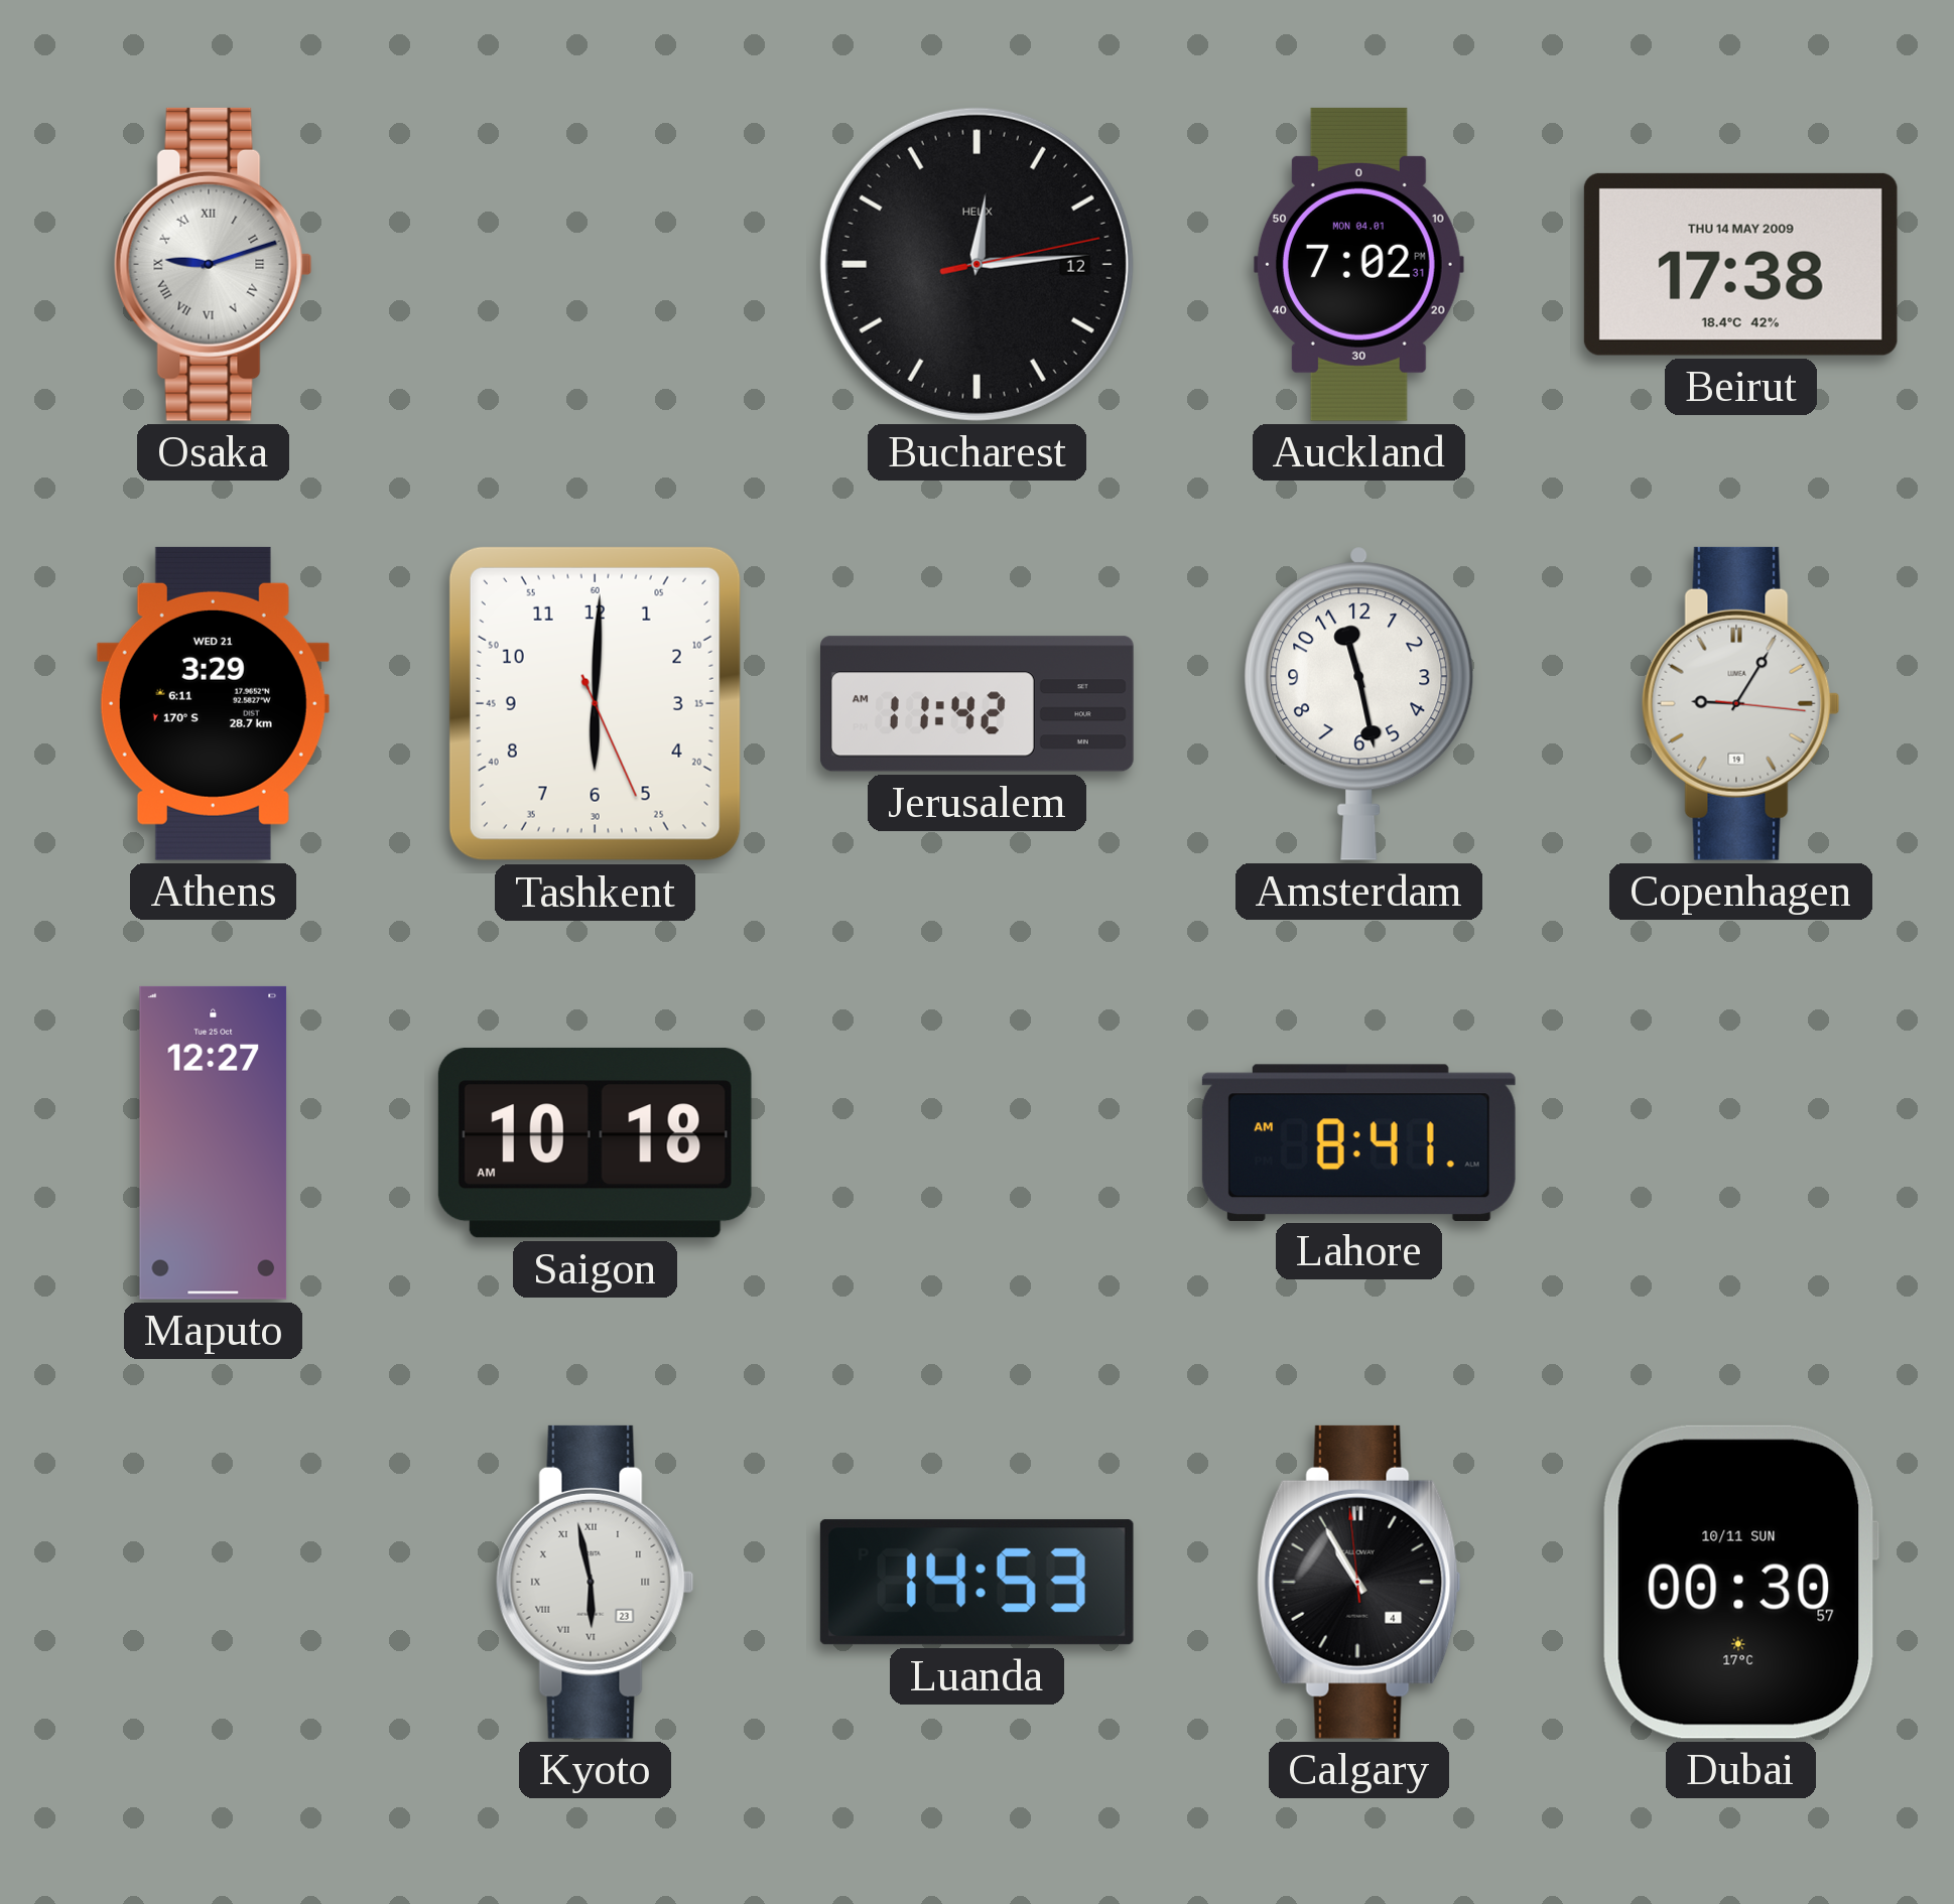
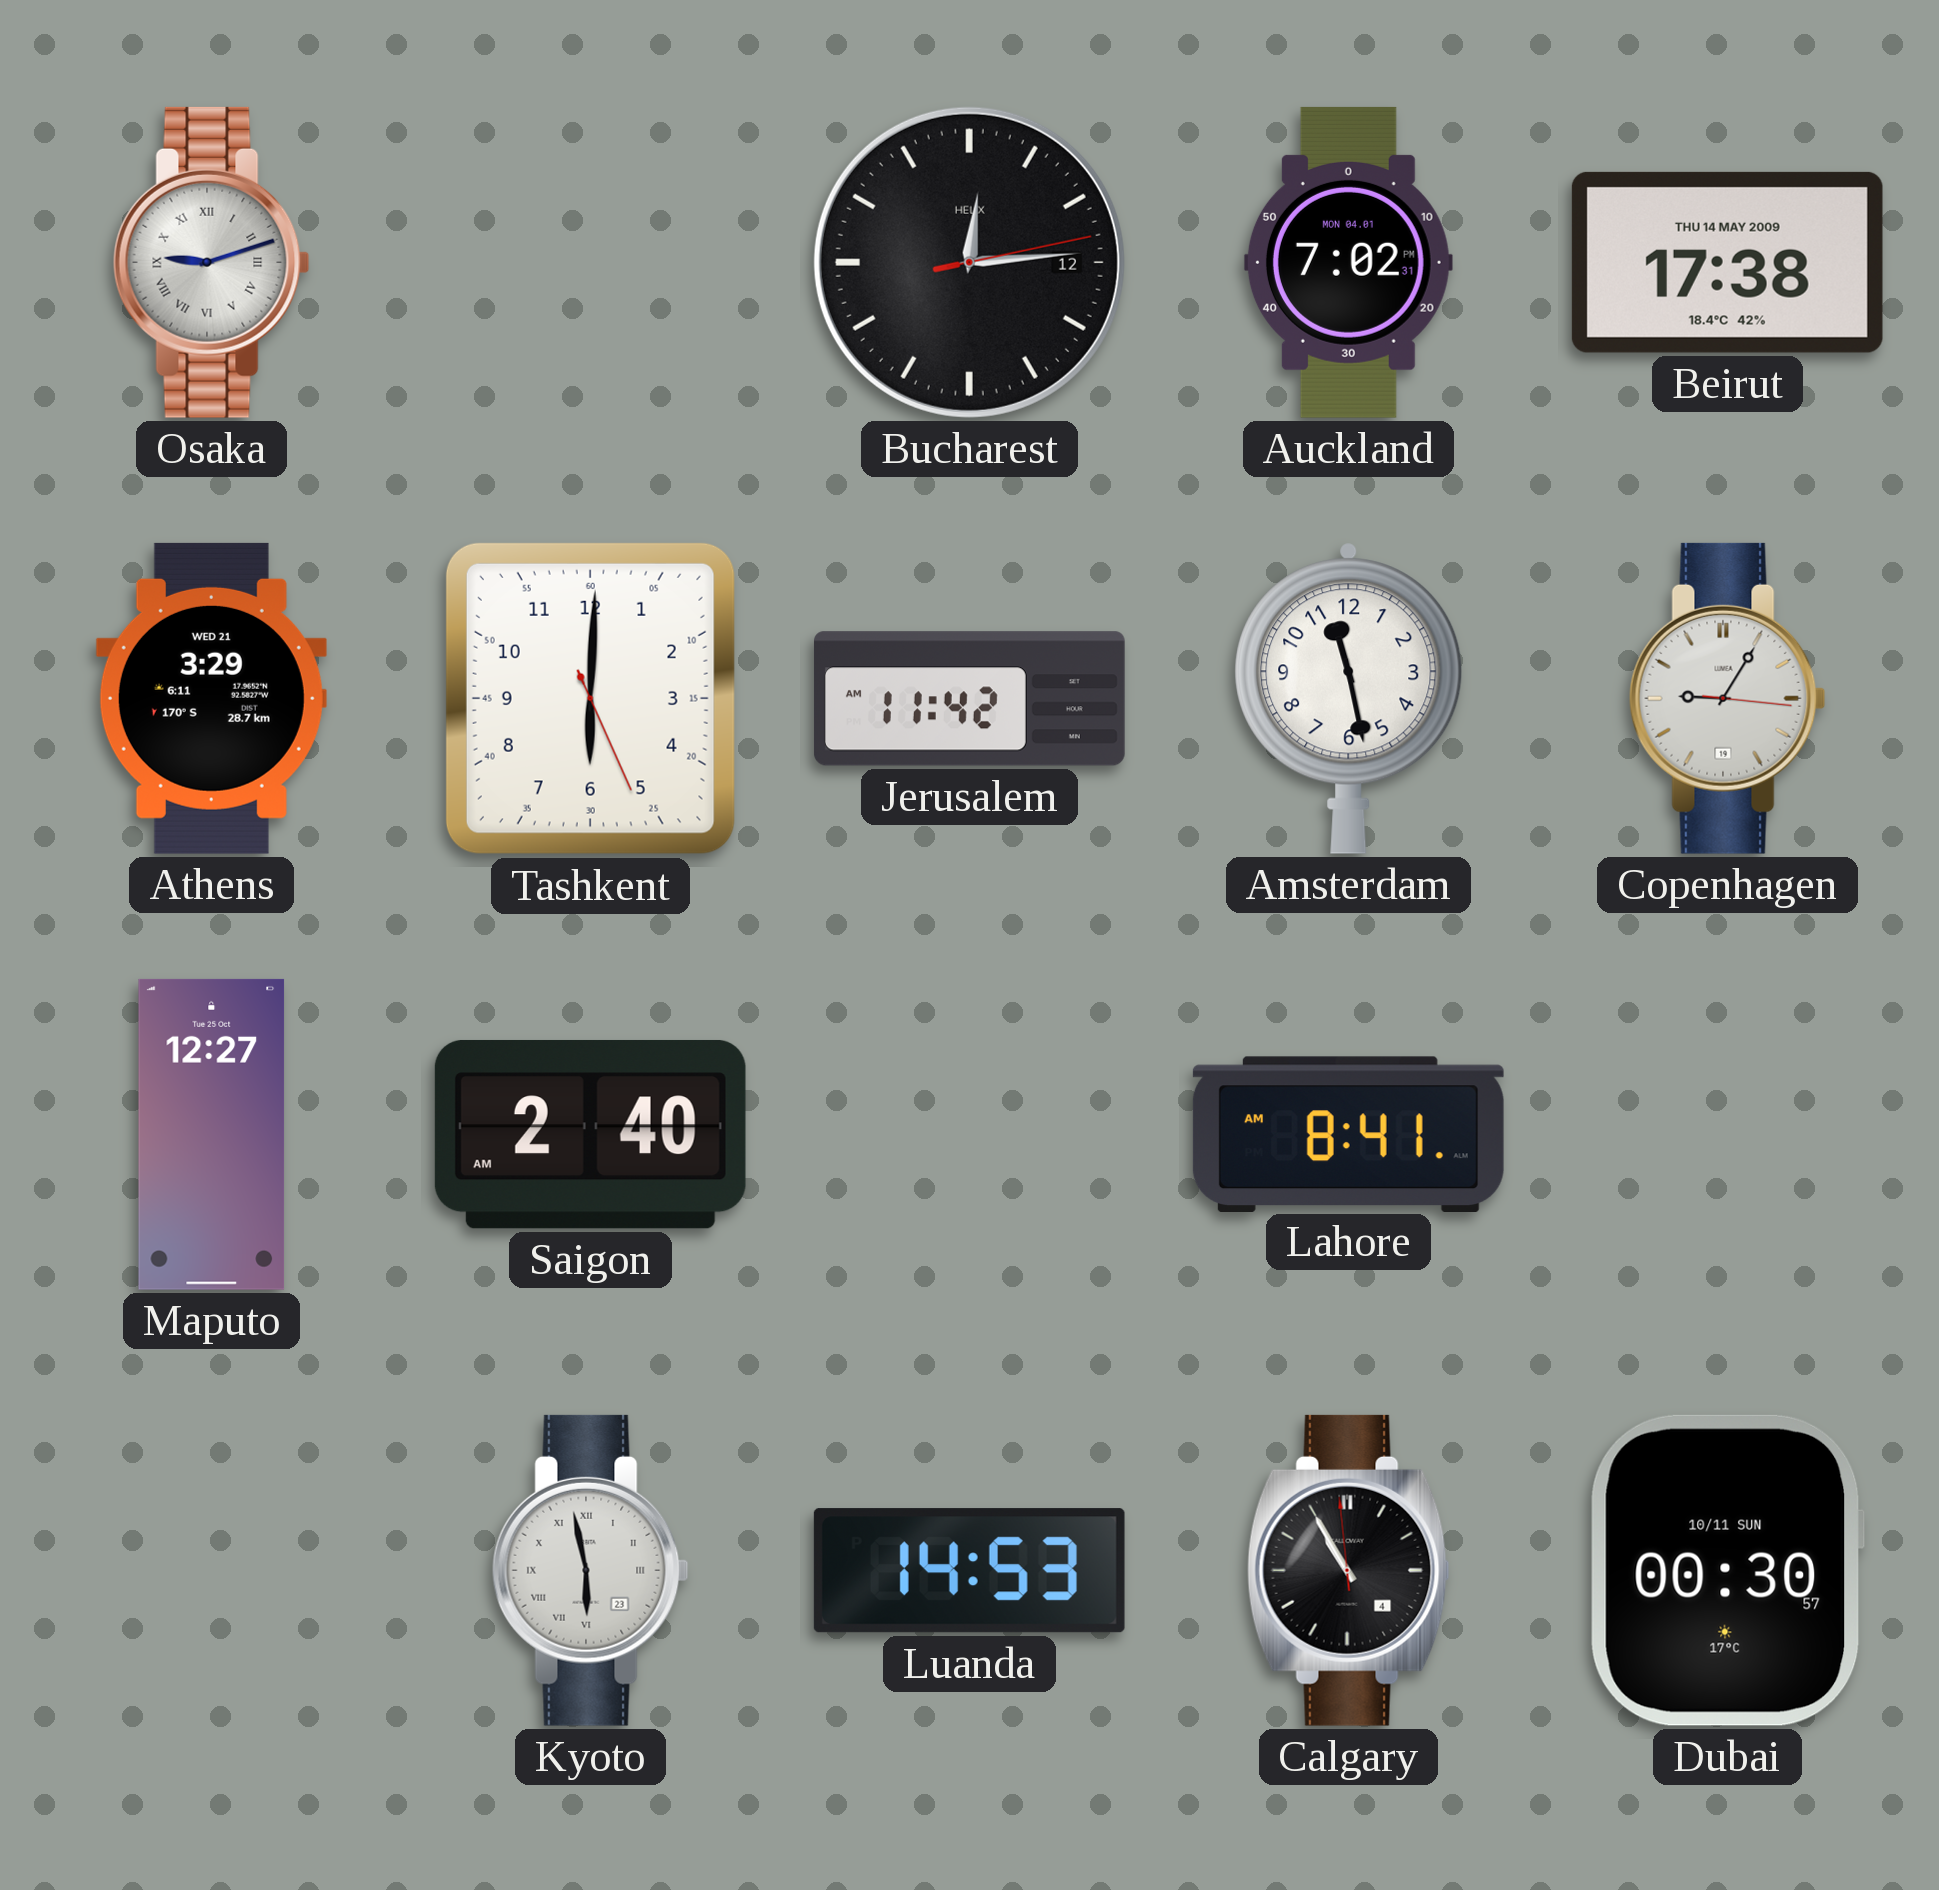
Saigon: 10:18 -> 2:40 (590, 1134)
